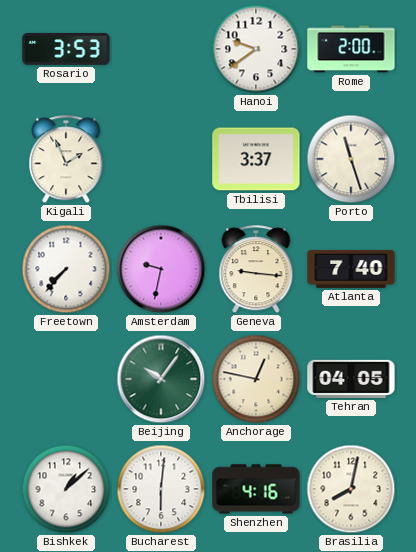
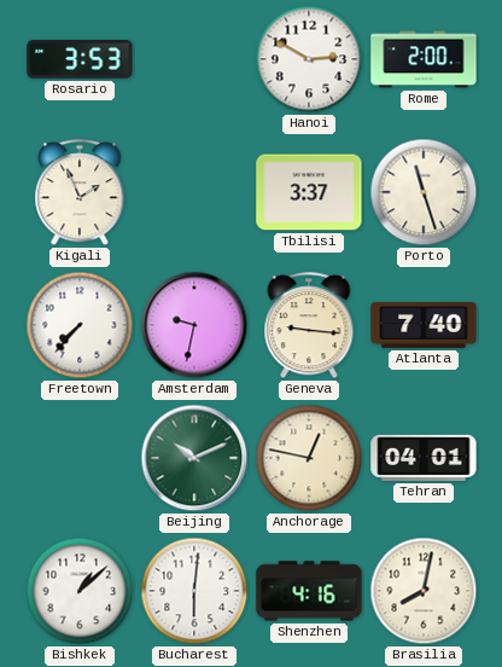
Hanoi: 9:39 -> 2:50 (309, 59)
Beijing: 10:06 -> 10:11 (194, 458)
Tehran: 04:05 -> 04:01 (424, 458)
